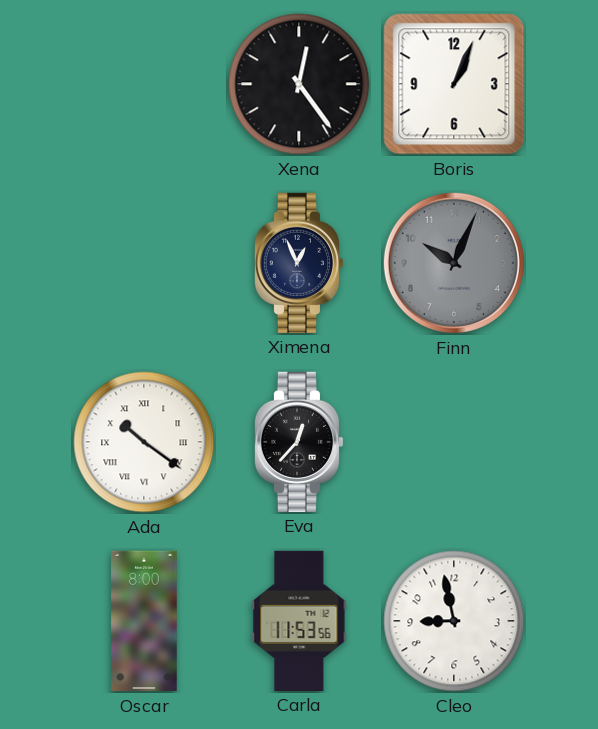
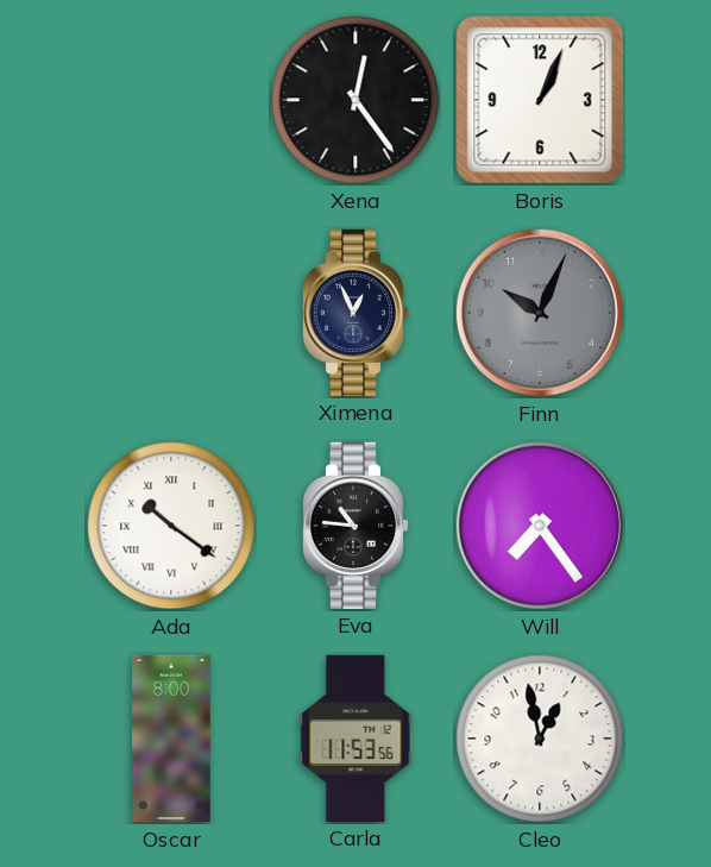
Eva: 12:37 -> 10:46 (355, 524)
Will: none -> 7:24 (540, 526)
Cleo: 8:58 -> 12:58 (540, 739)
